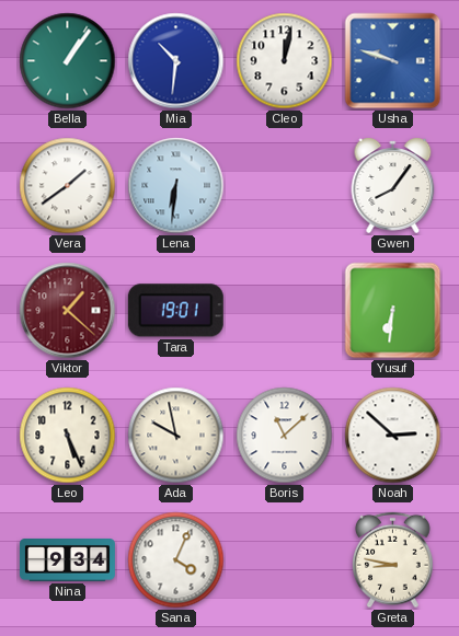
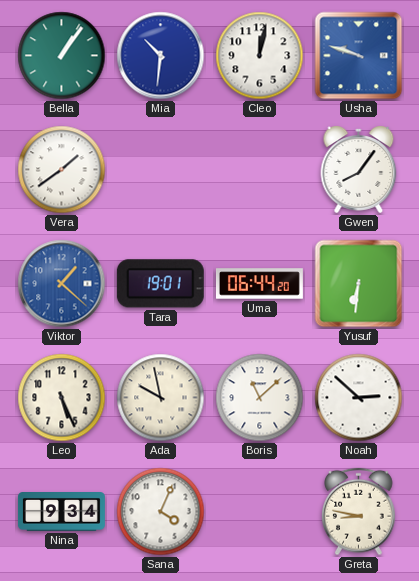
Lena: 6:31 -> none (176, 186)
Viktor dial: burgundy -> blue (62, 284)
Uma: none -> 06:44 (259, 284)
